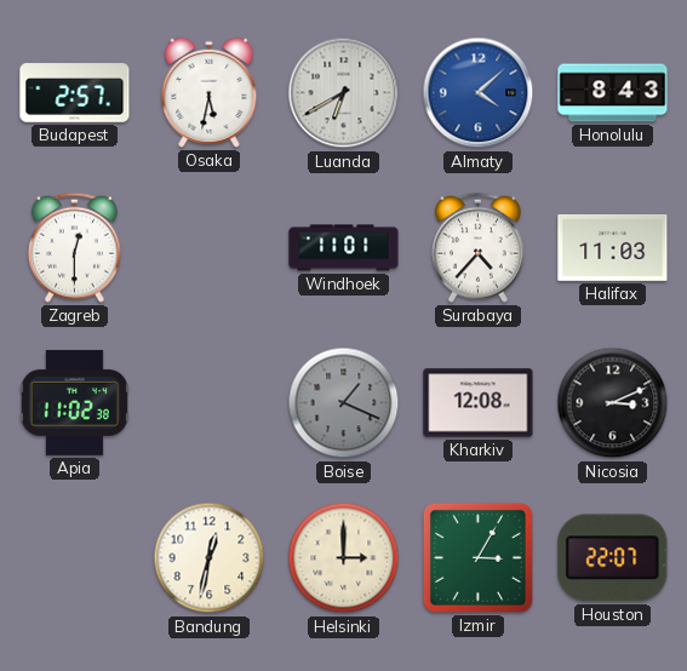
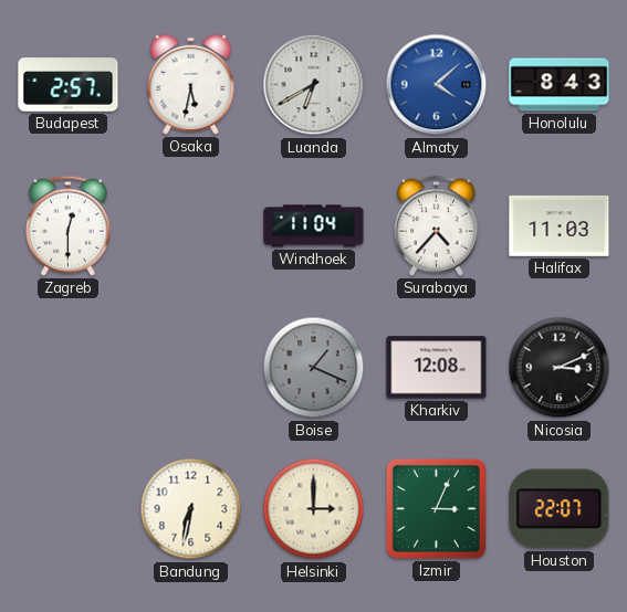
Windhoek: 11:01 -> 11:04 (314, 226)
Apia: 11:02 -> none (74, 402)
Bandung: 12:32 -> 6:32 (191, 509)
Izmir: 3:05 -> 3:04 (436, 508)
